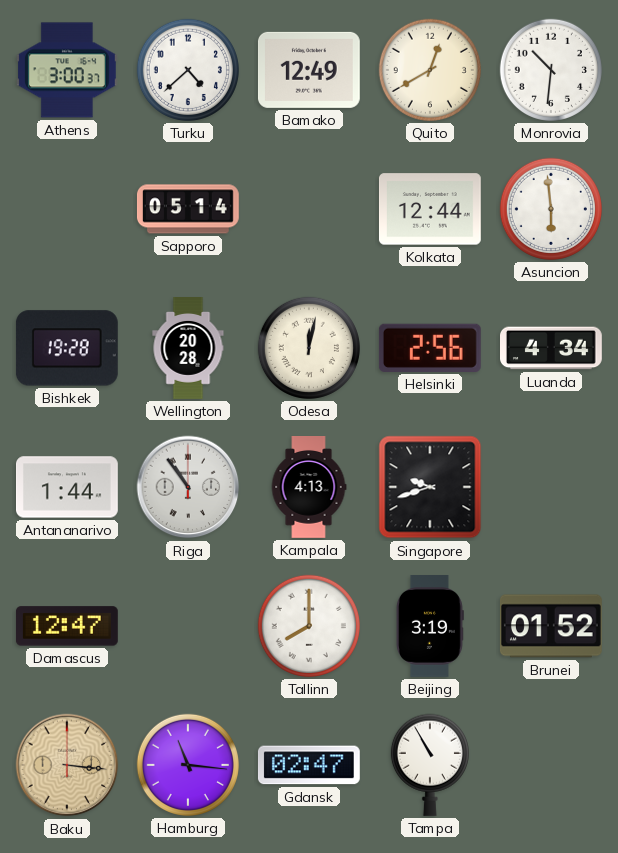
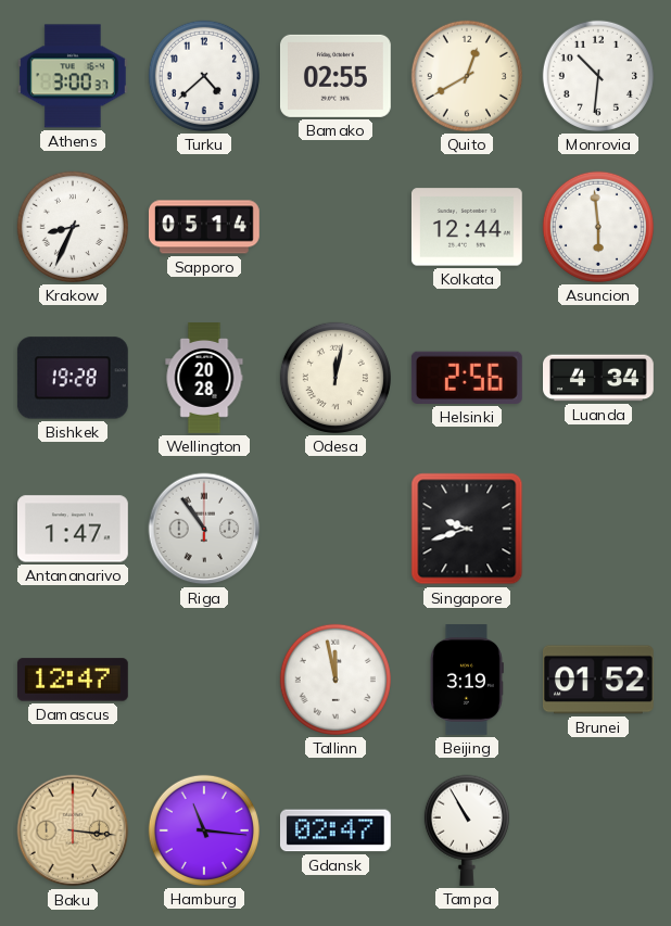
Bamako: 12:49 -> 02:55 (335, 76)
Krakow: none -> 8:34 (73, 227)
Antananarivo: 1:44 -> 1:47 (74, 529)
Kampala: 4:13 -> none (309, 488)
Tallinn: 8:00 -> 11:58 (335, 680)
